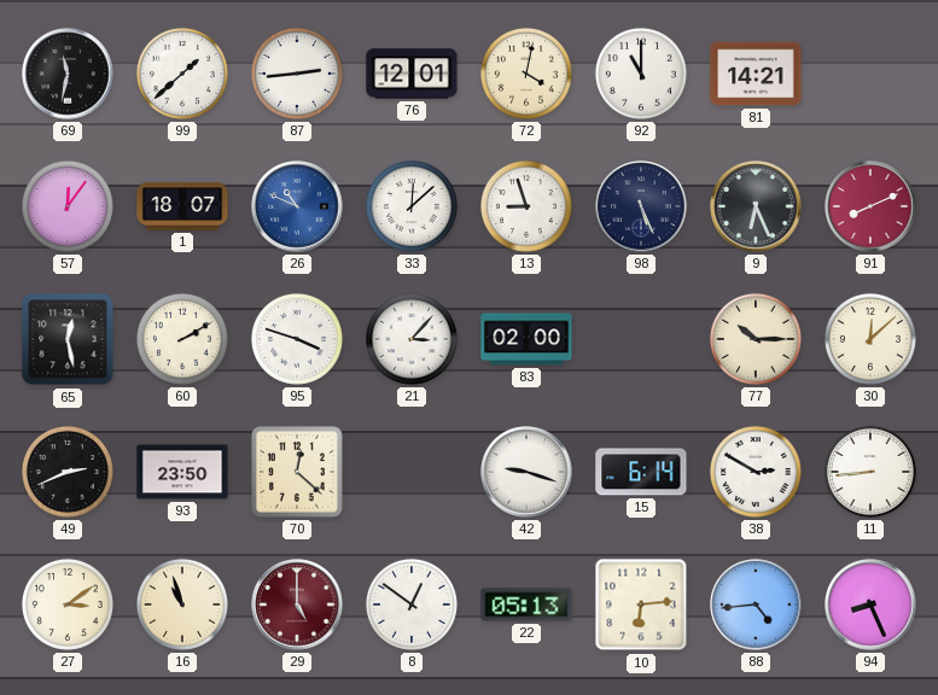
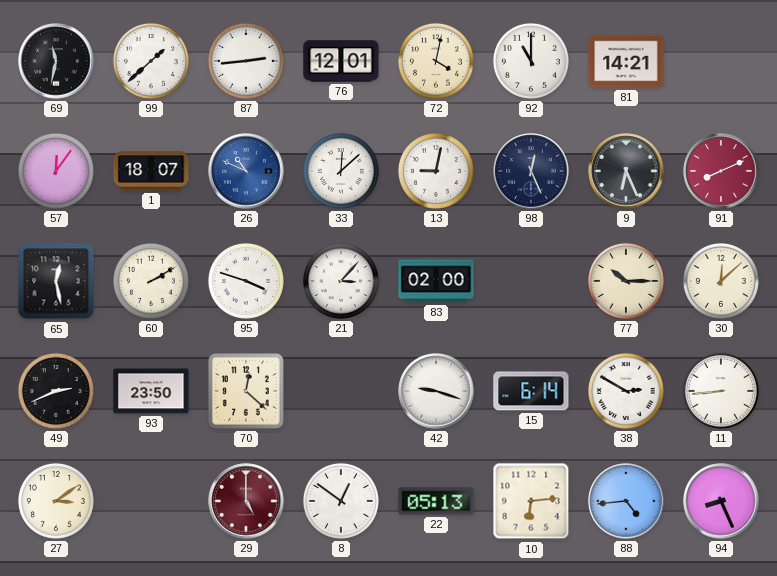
13: 8:57 -> 9:02 (436, 171)
98: 5:26 -> 12:26 (531, 171)
16: 10:57 -> none (182, 605)
